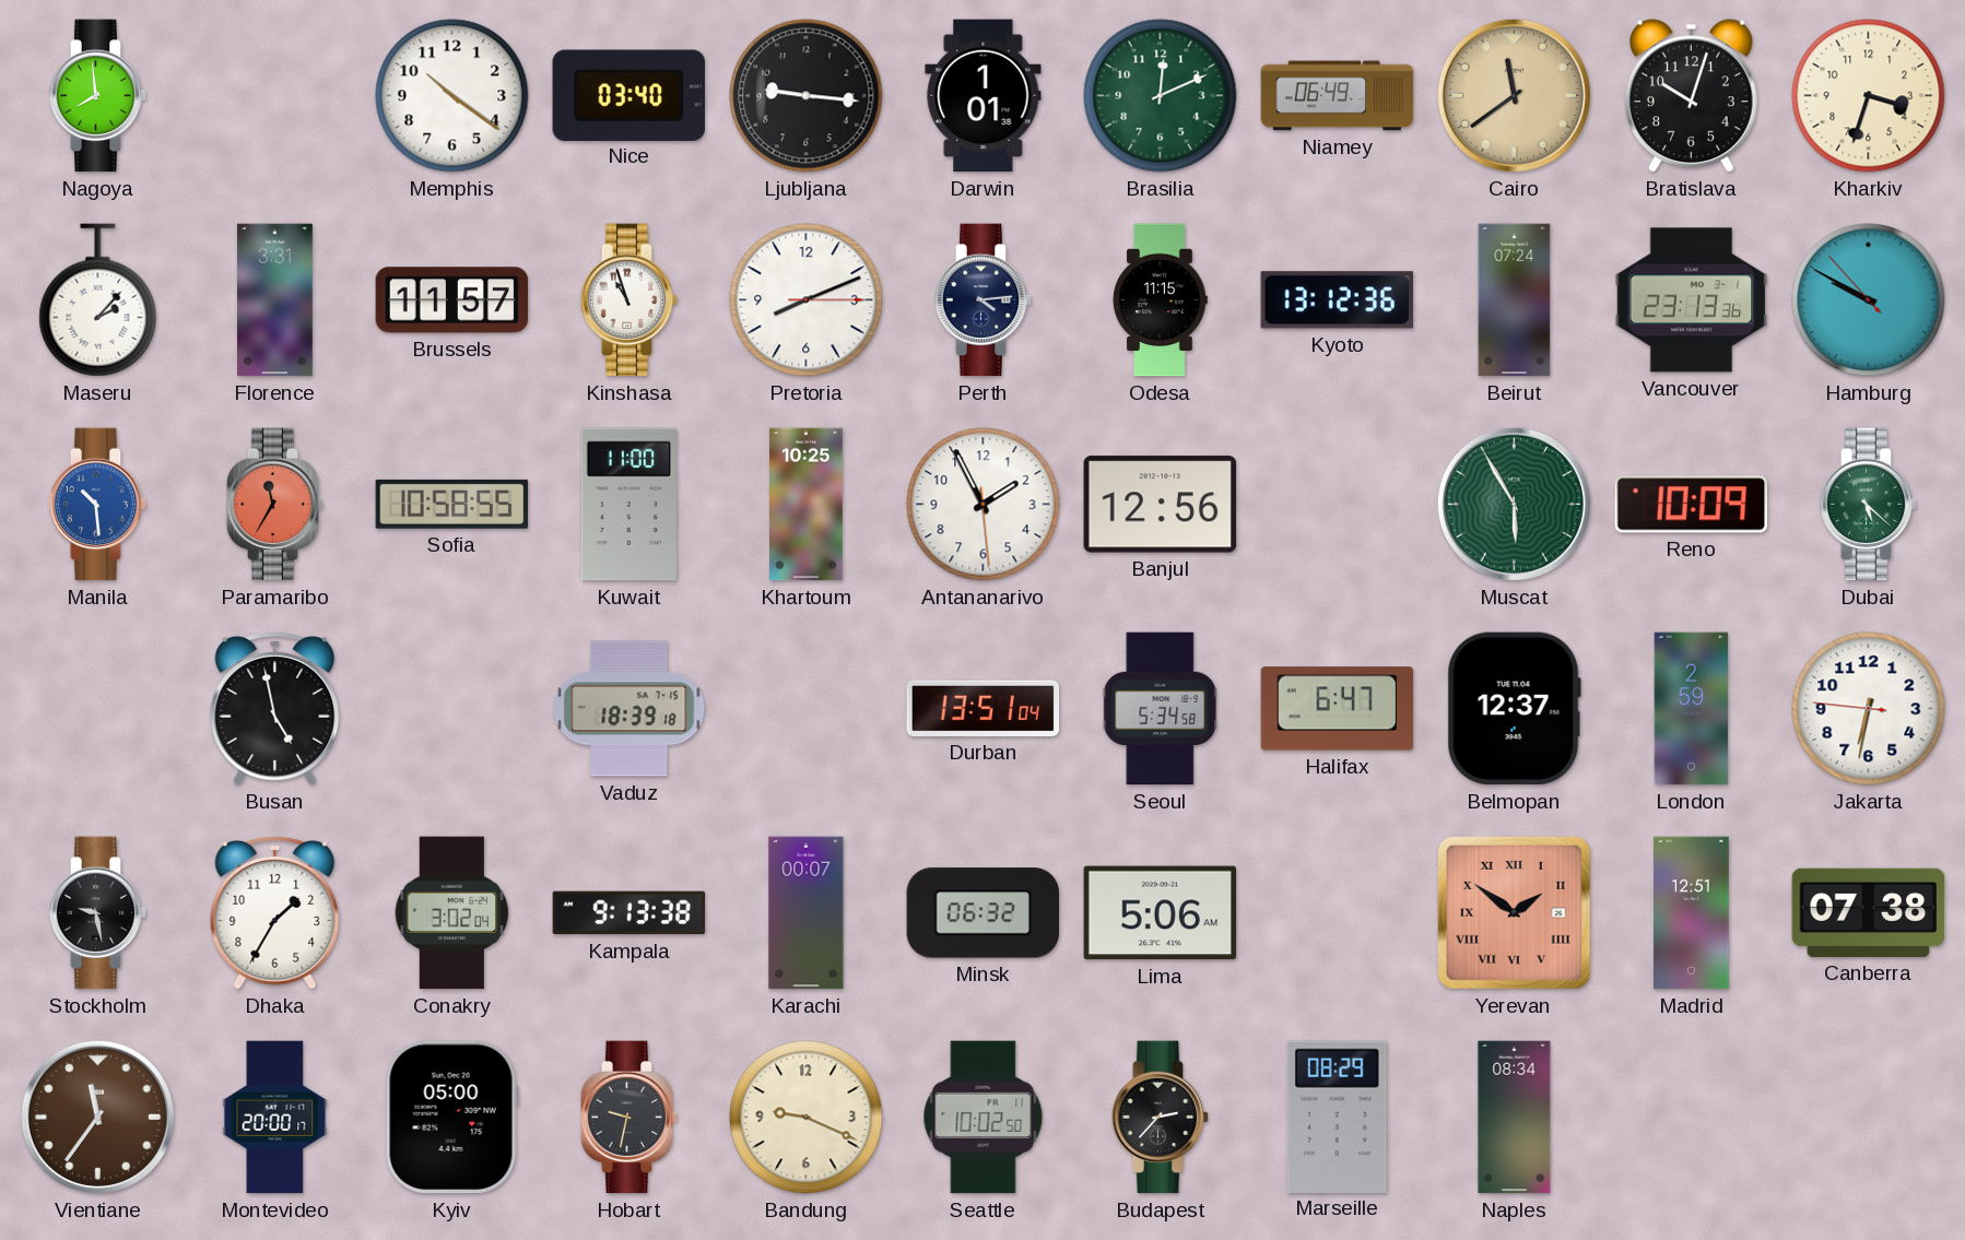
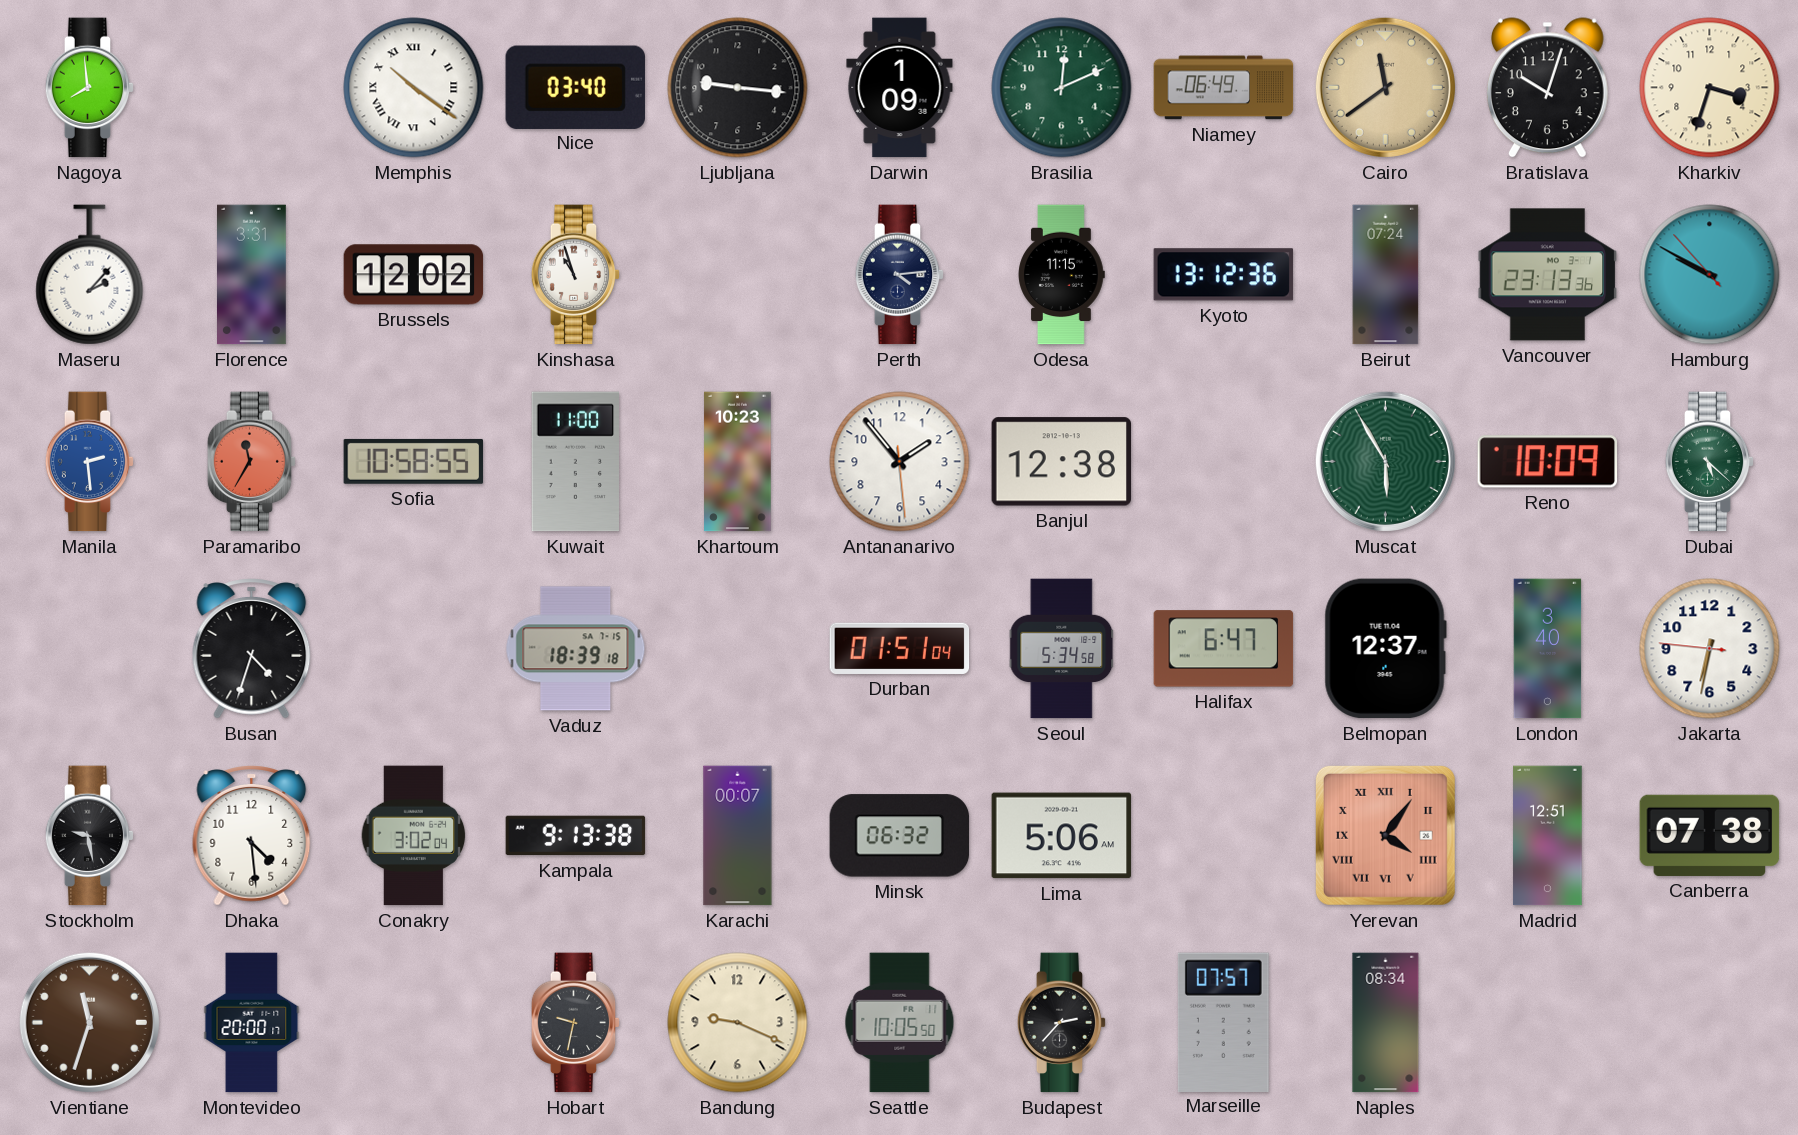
Memphis numerals: Arabic -> Roman (414, 88)
Darwin: 1:01 -> 1:09 (900, 88)
Brussels: 11:57 -> 12:02 (414, 275)
Pretoria: 8:11 -> none (807, 300)
Manila: 10:29 -> 2:29 (90, 462)
Khartoum: 10:25 -> 10:23 (738, 462)
Antananarivo: 1:55 -> 1:53 (900, 462)
Banjul: 12:56 -> 12:38 (1062, 462)
Busan: 4:58 -> 4:33 (252, 649)
Durban: 13:51 -> 01:51 (900, 648)
London: 2:59 -> 3:40 (1548, 649)
Dhaka: 1:35 -> 4:29 (252, 836)
Yerevan: 1:51 -> 4:06 (1385, 835)
Vientiane: 11:36 -> 11:33 (89, 1022)
Kyiv: 05:00 -> none (451, 1118)
Seattle: 10:02 -> 10:05 (900, 1023)
Marseille: 08:29 -> 07:57 (1223, 1022)
